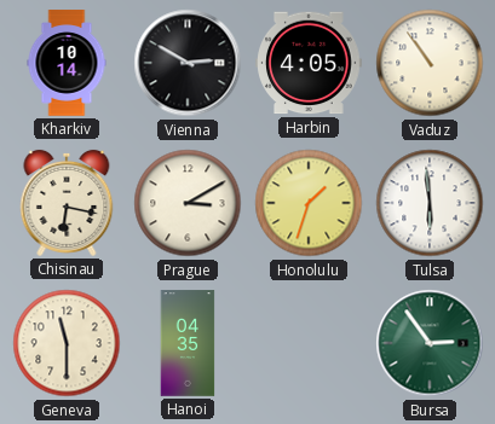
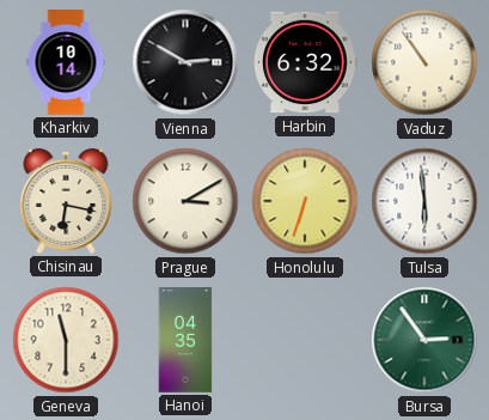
Harbin: 4:05 -> 6:32 (306, 62)
Honolulu: 1:33 -> 6:33 (305, 201)
